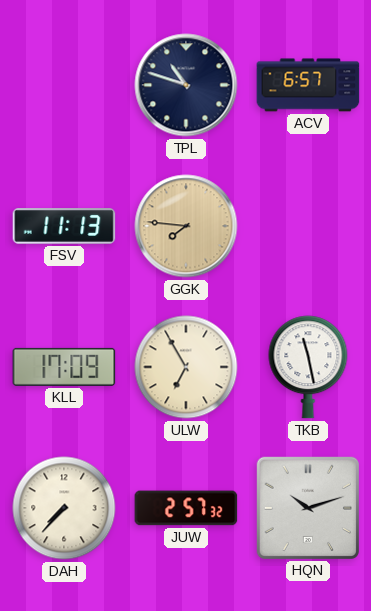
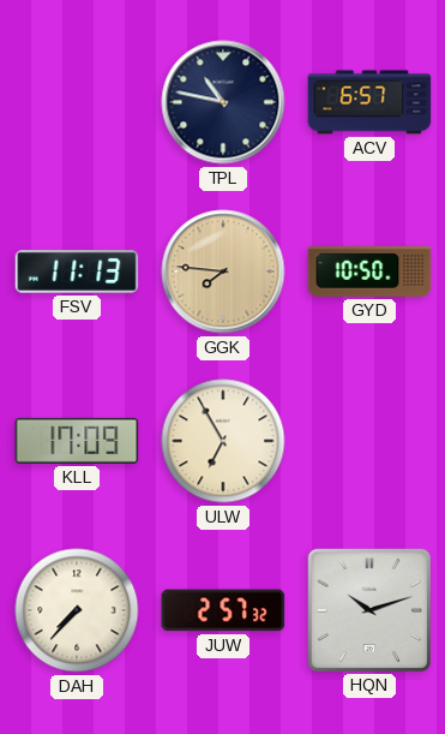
TPL: 10:48 -> 10:47 (223, 102)
GYD: none -> 10:50 (369, 273)
TKB: 11:28 -> none (308, 367)
